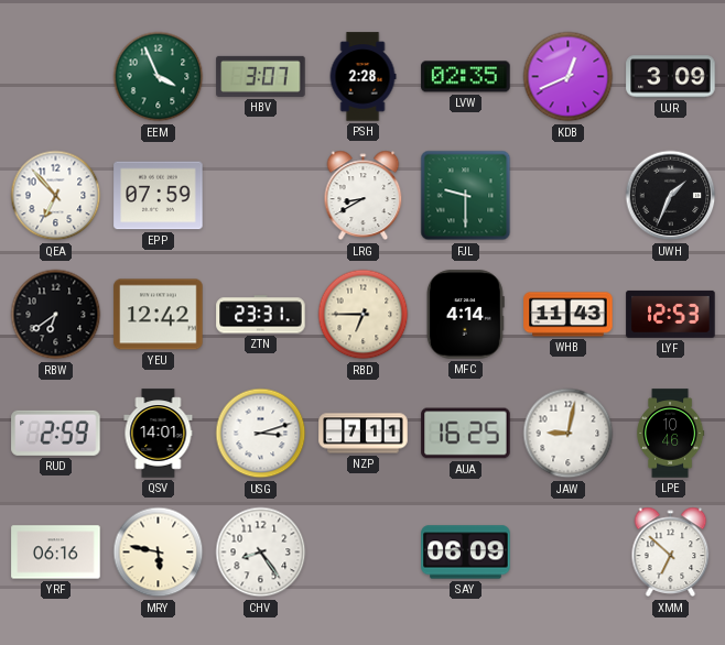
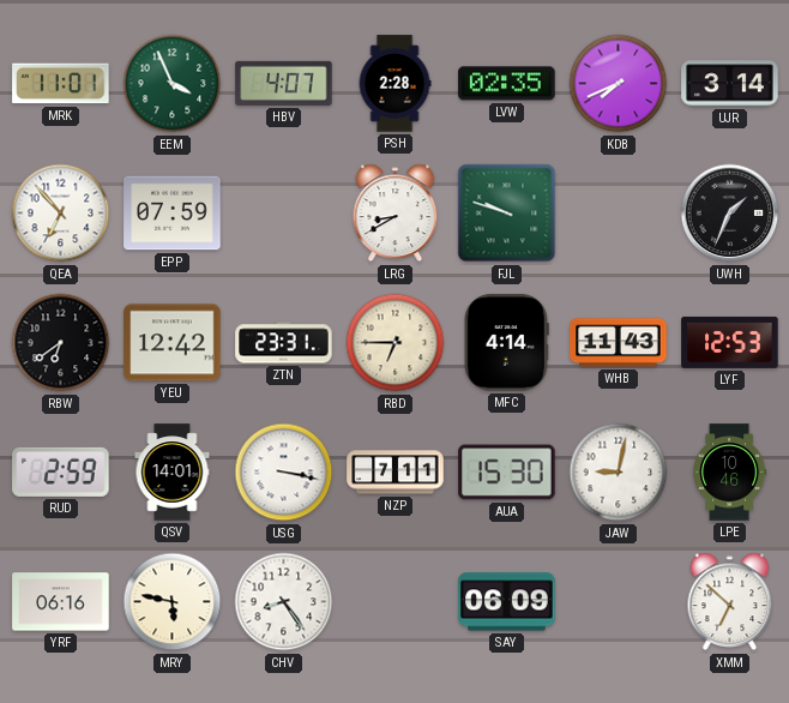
MRK: none -> 11:01 (61, 84)
HBV: 3:07 -> 4:07 (284, 83)
KDB: 12:41 -> 7:41 (619, 84)
UJR: 3:09 -> 3:14 (730, 84)
FJL: 9:30 -> 9:48 (507, 214)
USG: 3:12 -> 3:17 (284, 473)
AUA: 16:25 -> 15:30 (507, 473)
